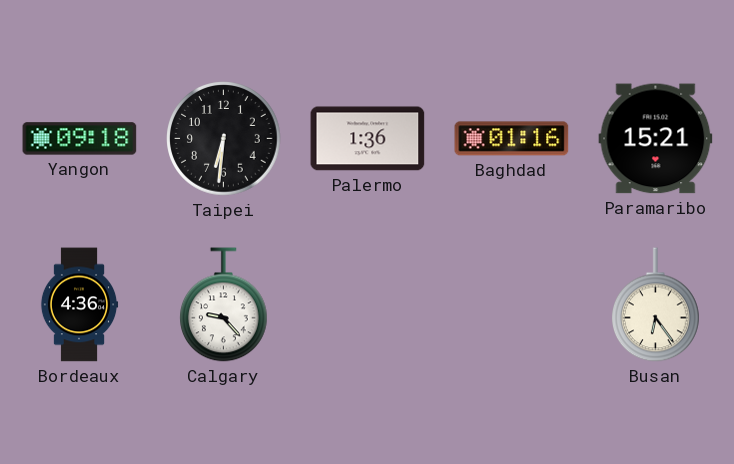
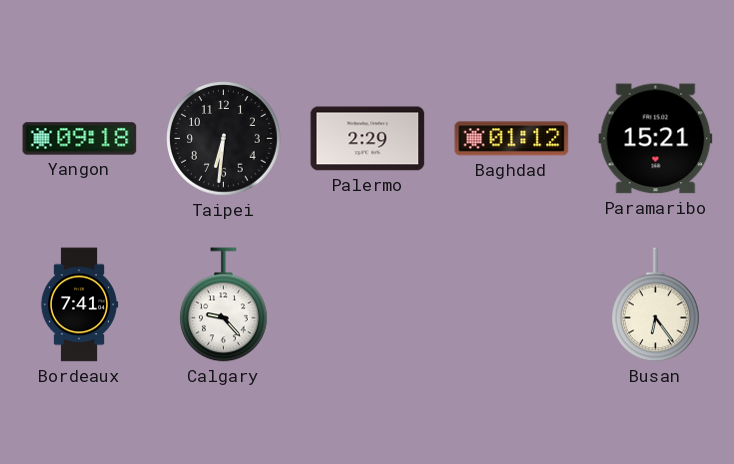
Palermo: 1:36 -> 2:29 (368, 139)
Baghdad: 01:16 -> 01:12 (512, 139)
Bordeaux: 4:36 -> 7:41 (79, 305)
